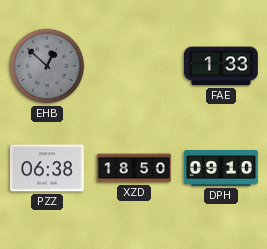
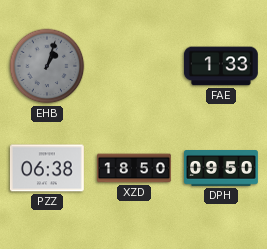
EHB: 12:52 -> 1:03 (47, 66)
DPH: 09:10 -> 09:50 (222, 169)
